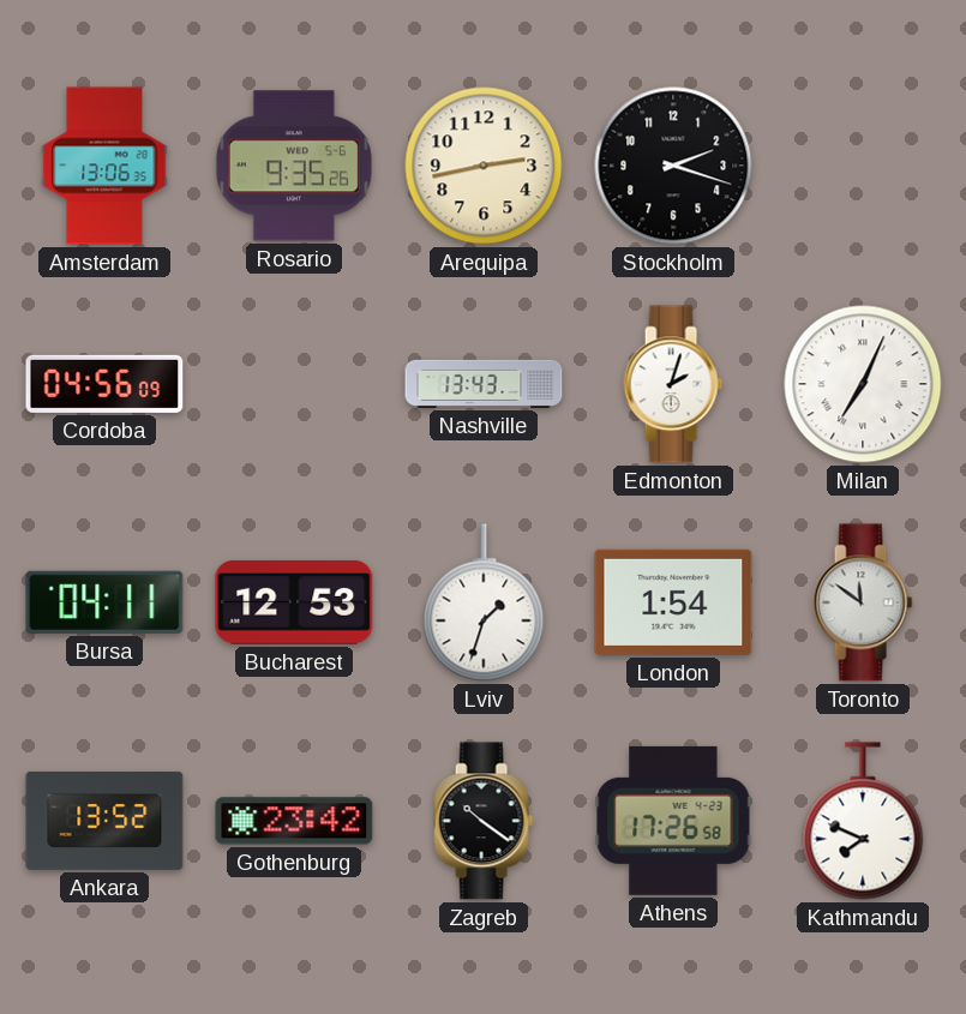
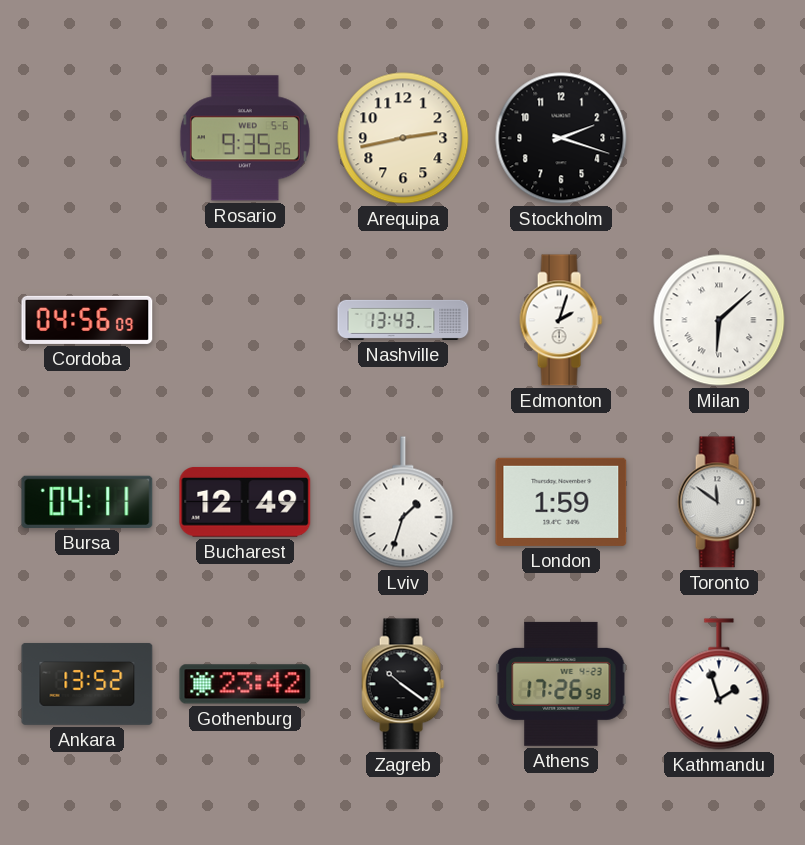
Amsterdam: 13:06 -> none (104, 166)
Milan: 7:04 -> 6:08 (719, 320)
Bucharest: 12:53 -> 12:49 (245, 502)
London: 1:54 -> 1:59 (561, 502)
Kathmandu: 7:49 -> 1:57 (719, 684)
